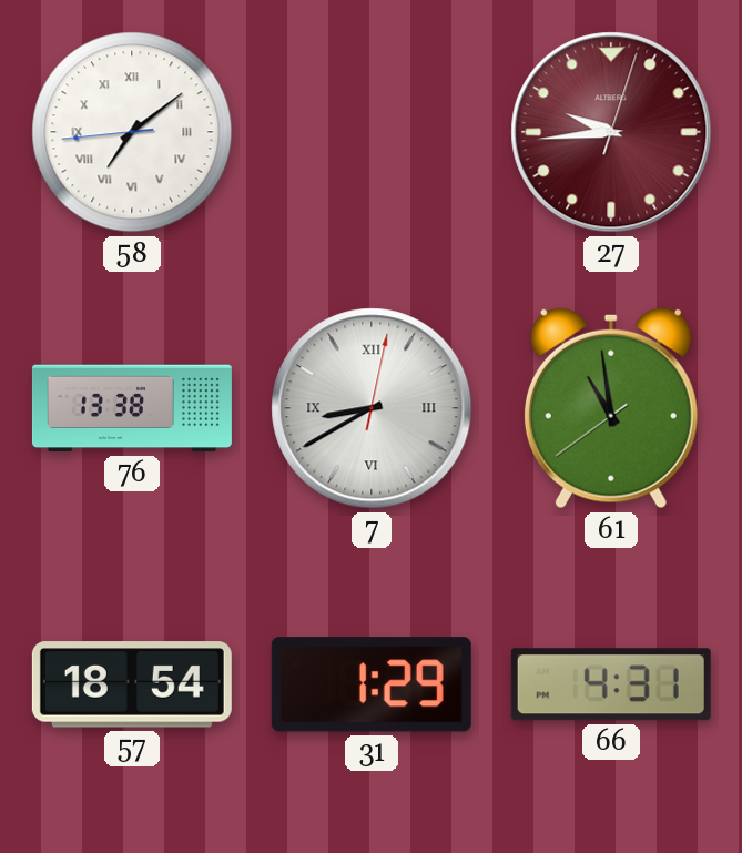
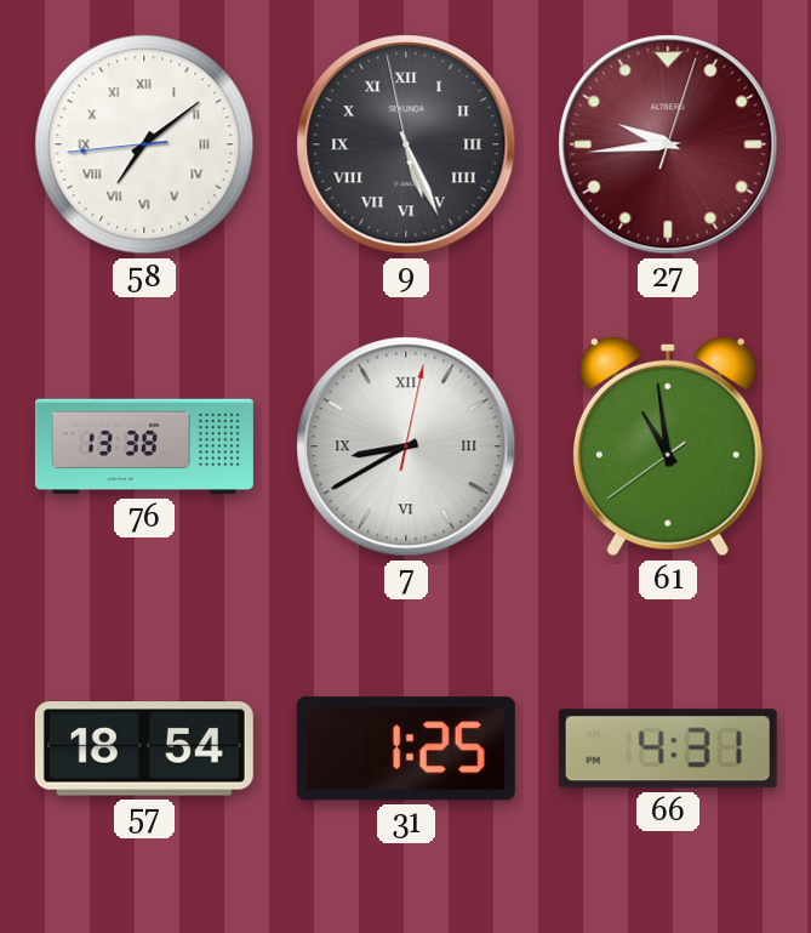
9: none -> 5:25 (406, 144)
31: 1:29 -> 1:25 (406, 749)
